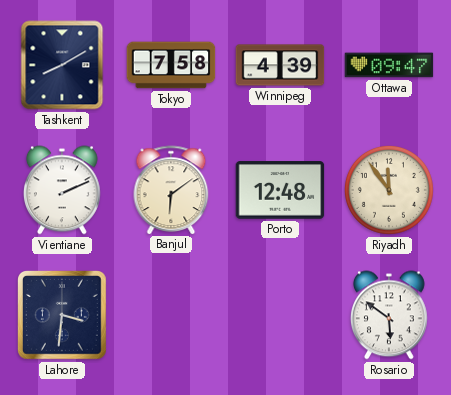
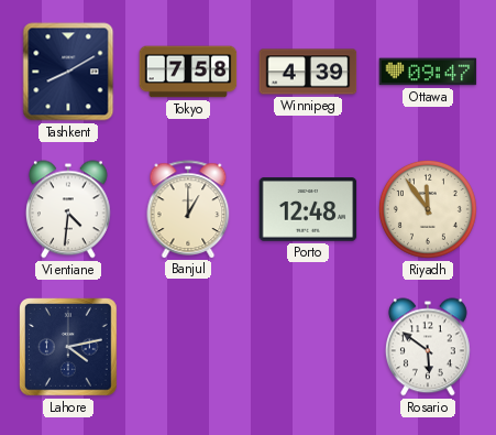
Vientiane: 2:11 -> 4:31 (68, 209)
Banjul: 6:09 -> 1:00 (188, 209)
Lahore: 3:31 -> 4:13 (69, 348)
